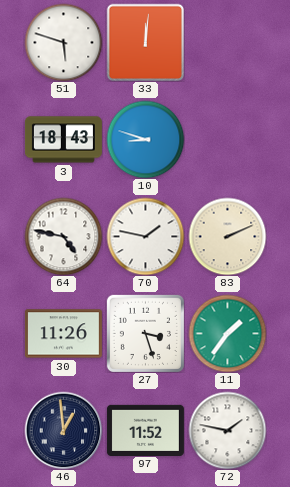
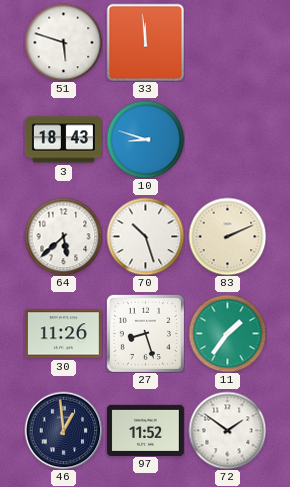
33: 12:01 -> 11:59 (145, 42)
64: 4:47 -> 5:38 (63, 236)
70: 1:47 -> 10:27 (145, 236)
27: 3:27 -> 8:27 (145, 333)
72: 1:47 -> 1:51 (227, 430)
